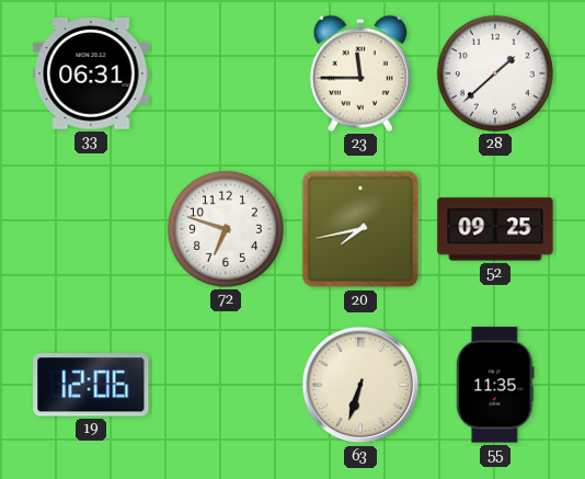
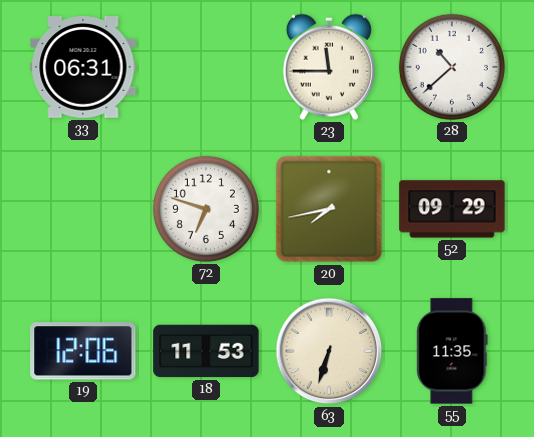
28: 1:38 -> 10:38 (452, 67)
52: 09:25 -> 09:29 (452, 209)
18: none -> 11:53 (206, 351)
